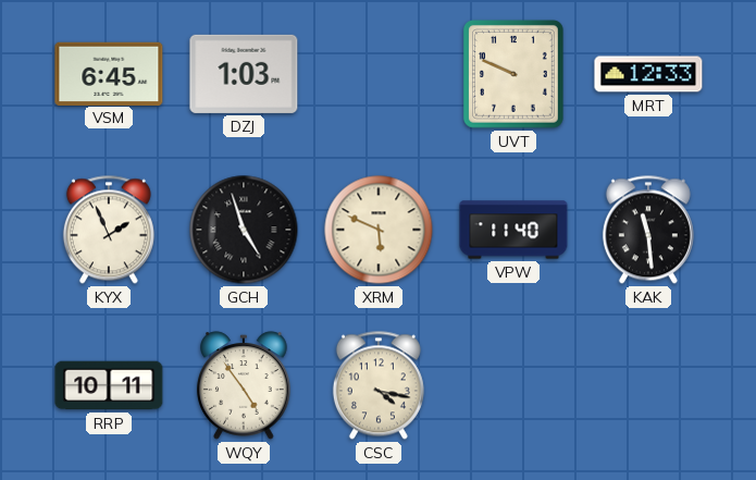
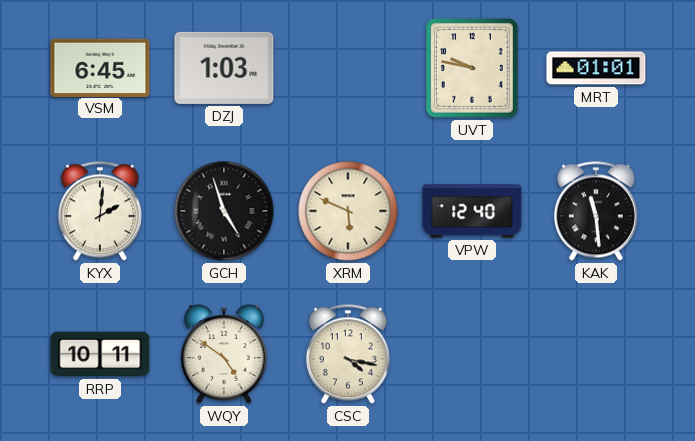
UVT: 9:49 -> 9:47 (472, 68)
MRT: 12:33 -> 01:01 (596, 68)
KYX: 1:56 -> 2:01 (100, 211)
VPW: 11:40 -> 12:40 (472, 211)
WQY: 4:54 -> 4:51 (224, 354)
